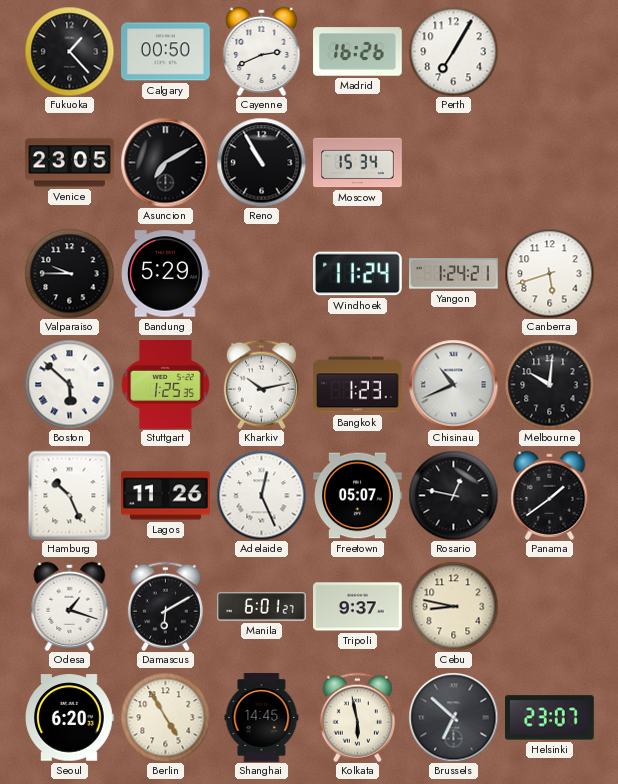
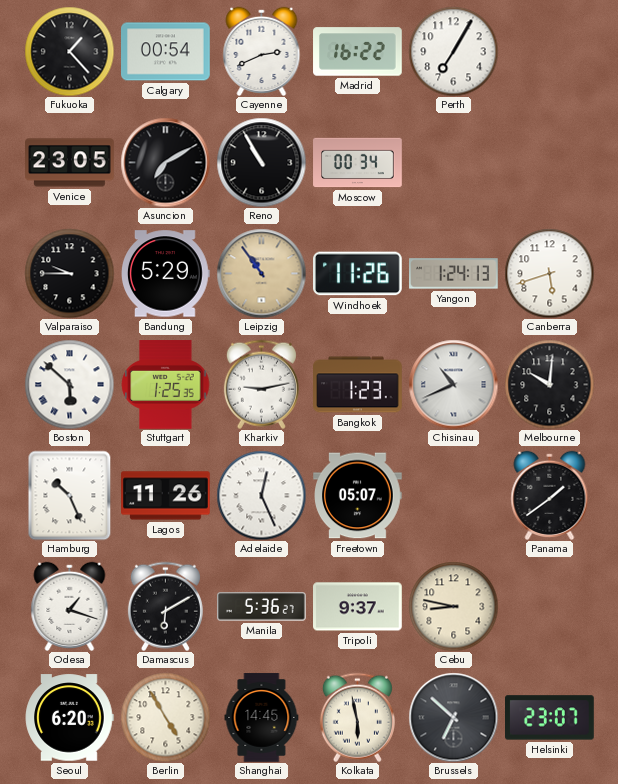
Calgary: 00:50 -> 00:54 (166, 52)
Madrid: 16:26 -> 16:22 (358, 52)
Moscow: 15:34 -> 00:34 (358, 163)
Leipzig: none -> 10:54 (261, 273)
Windhoek: 11:24 -> 11:26 (358, 274)
Yangon: 1:24:21 -> 1:24:13 (454, 274)
Kharkiv: 10:13 -> 9:13 (261, 384)
Rosario: 12:47 -> none (453, 495)
Manila: 6:01 -> 5:36 (262, 607)
